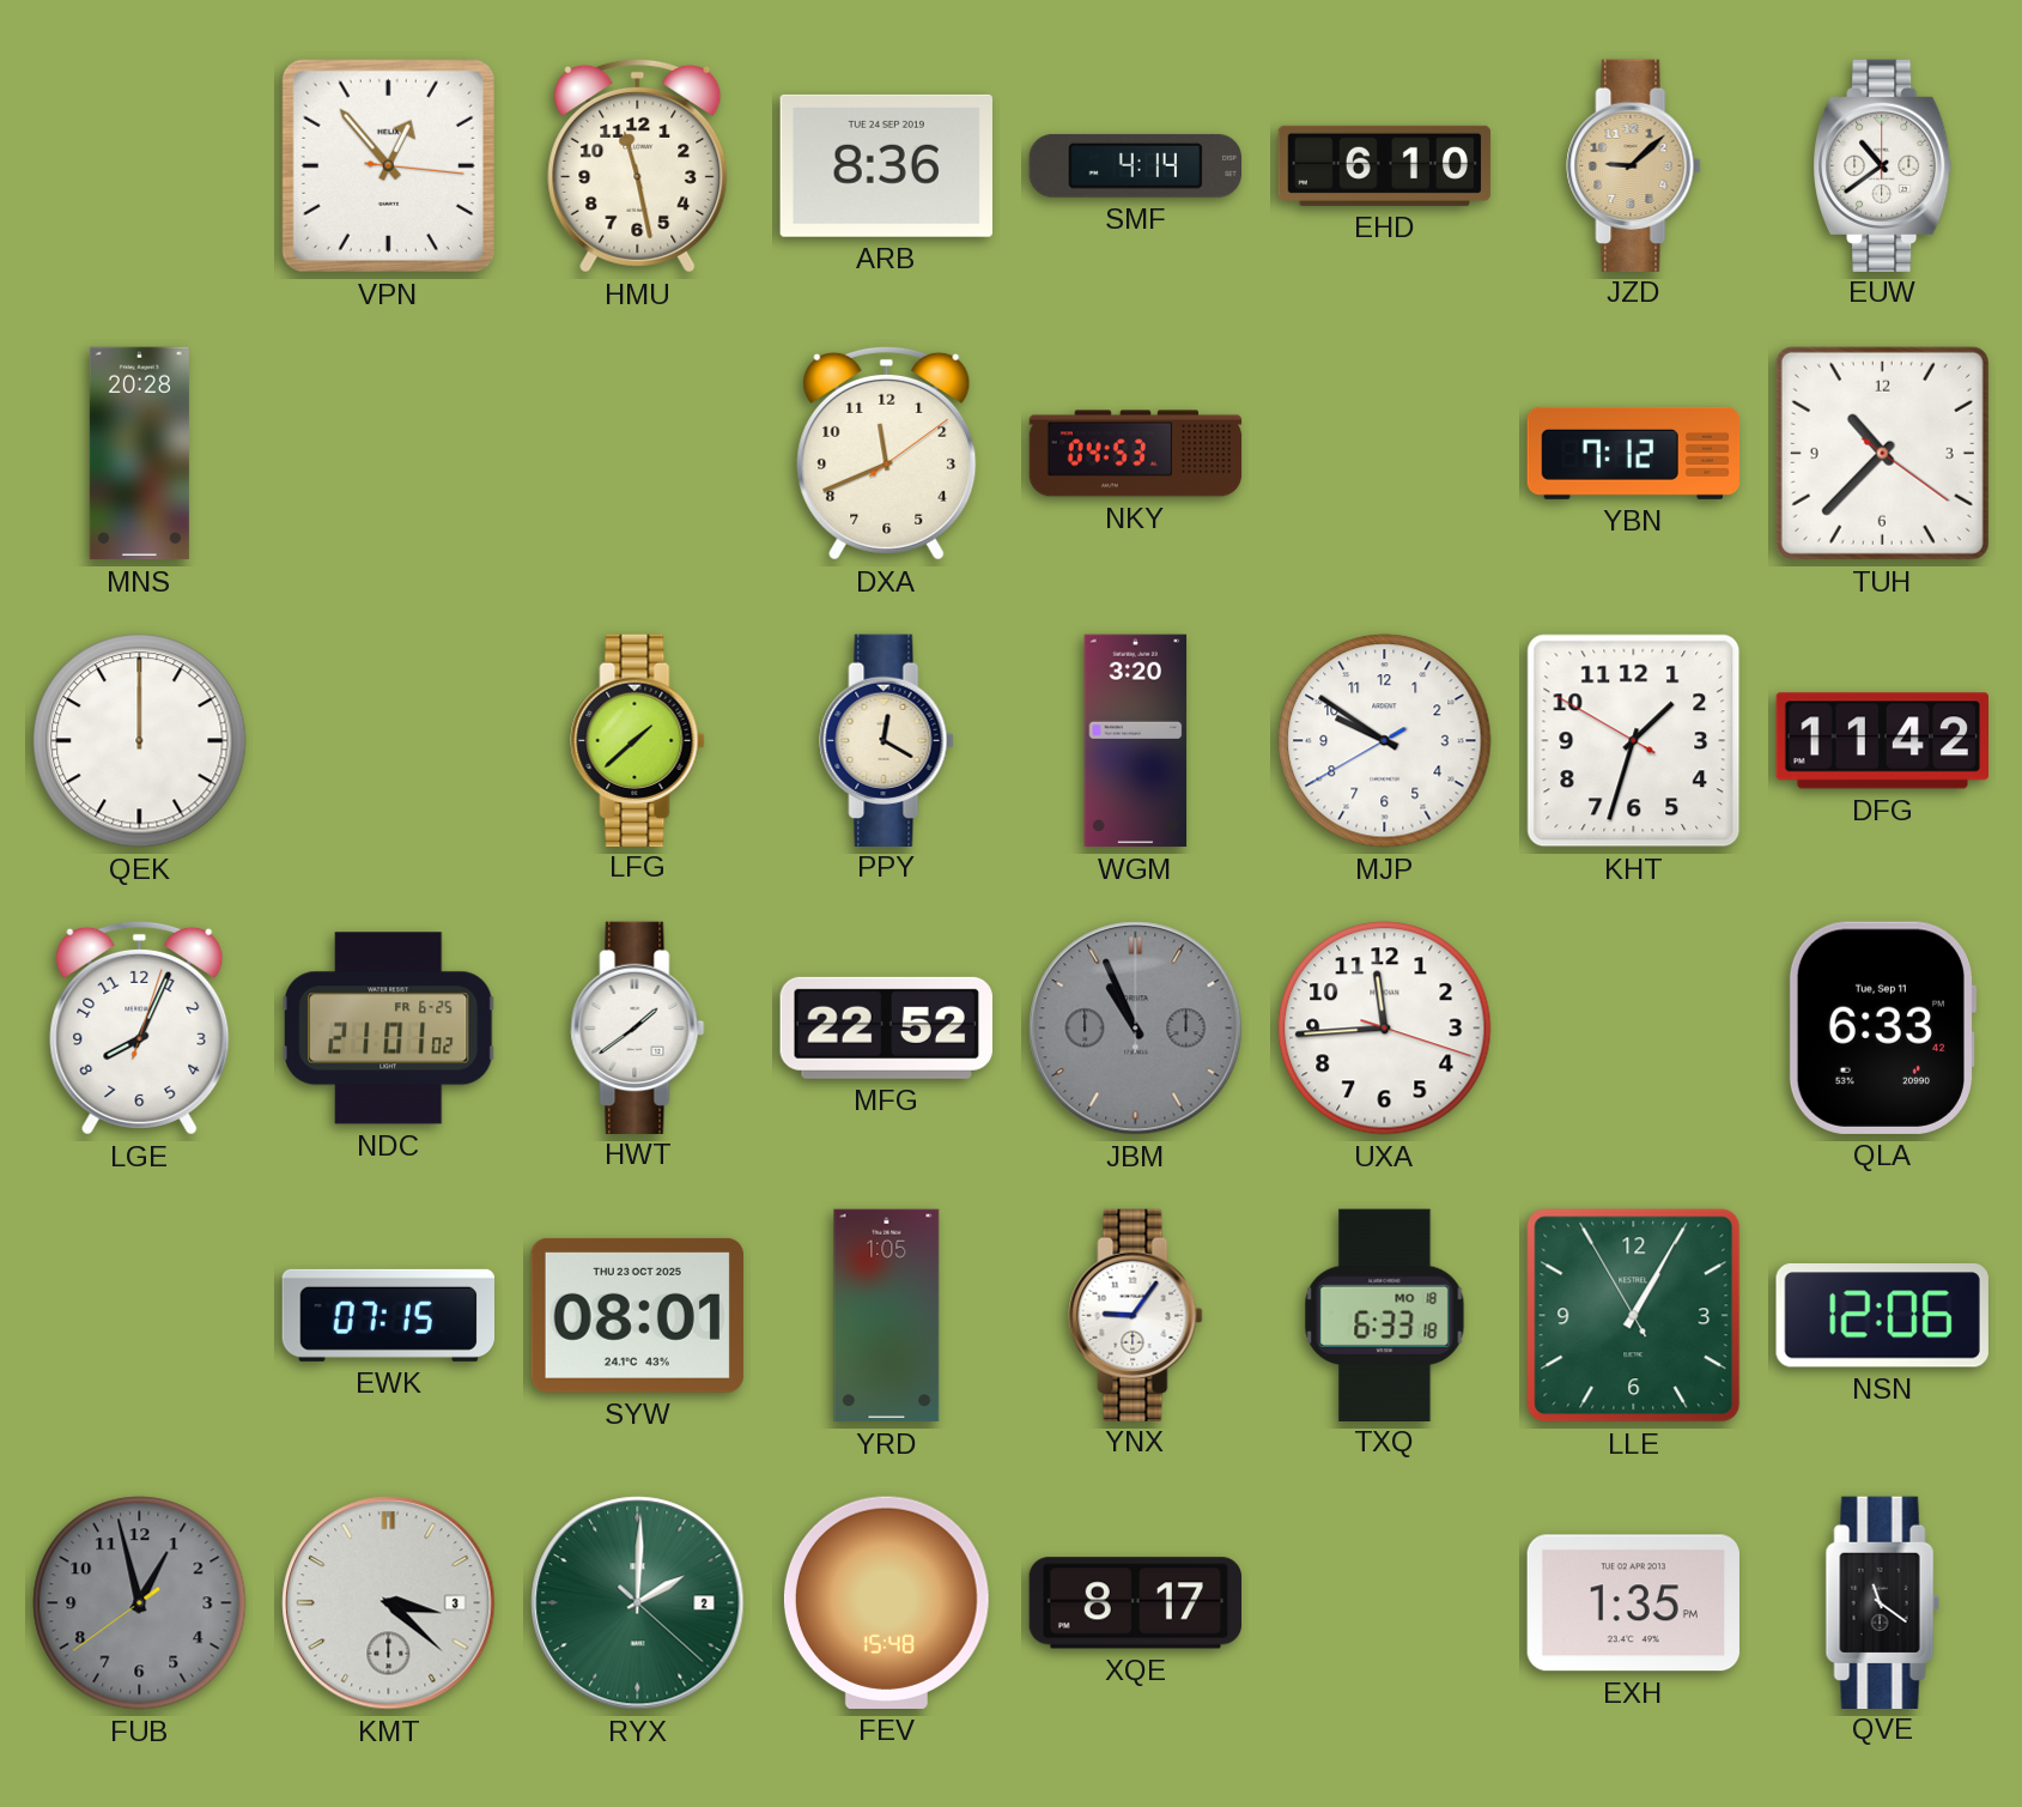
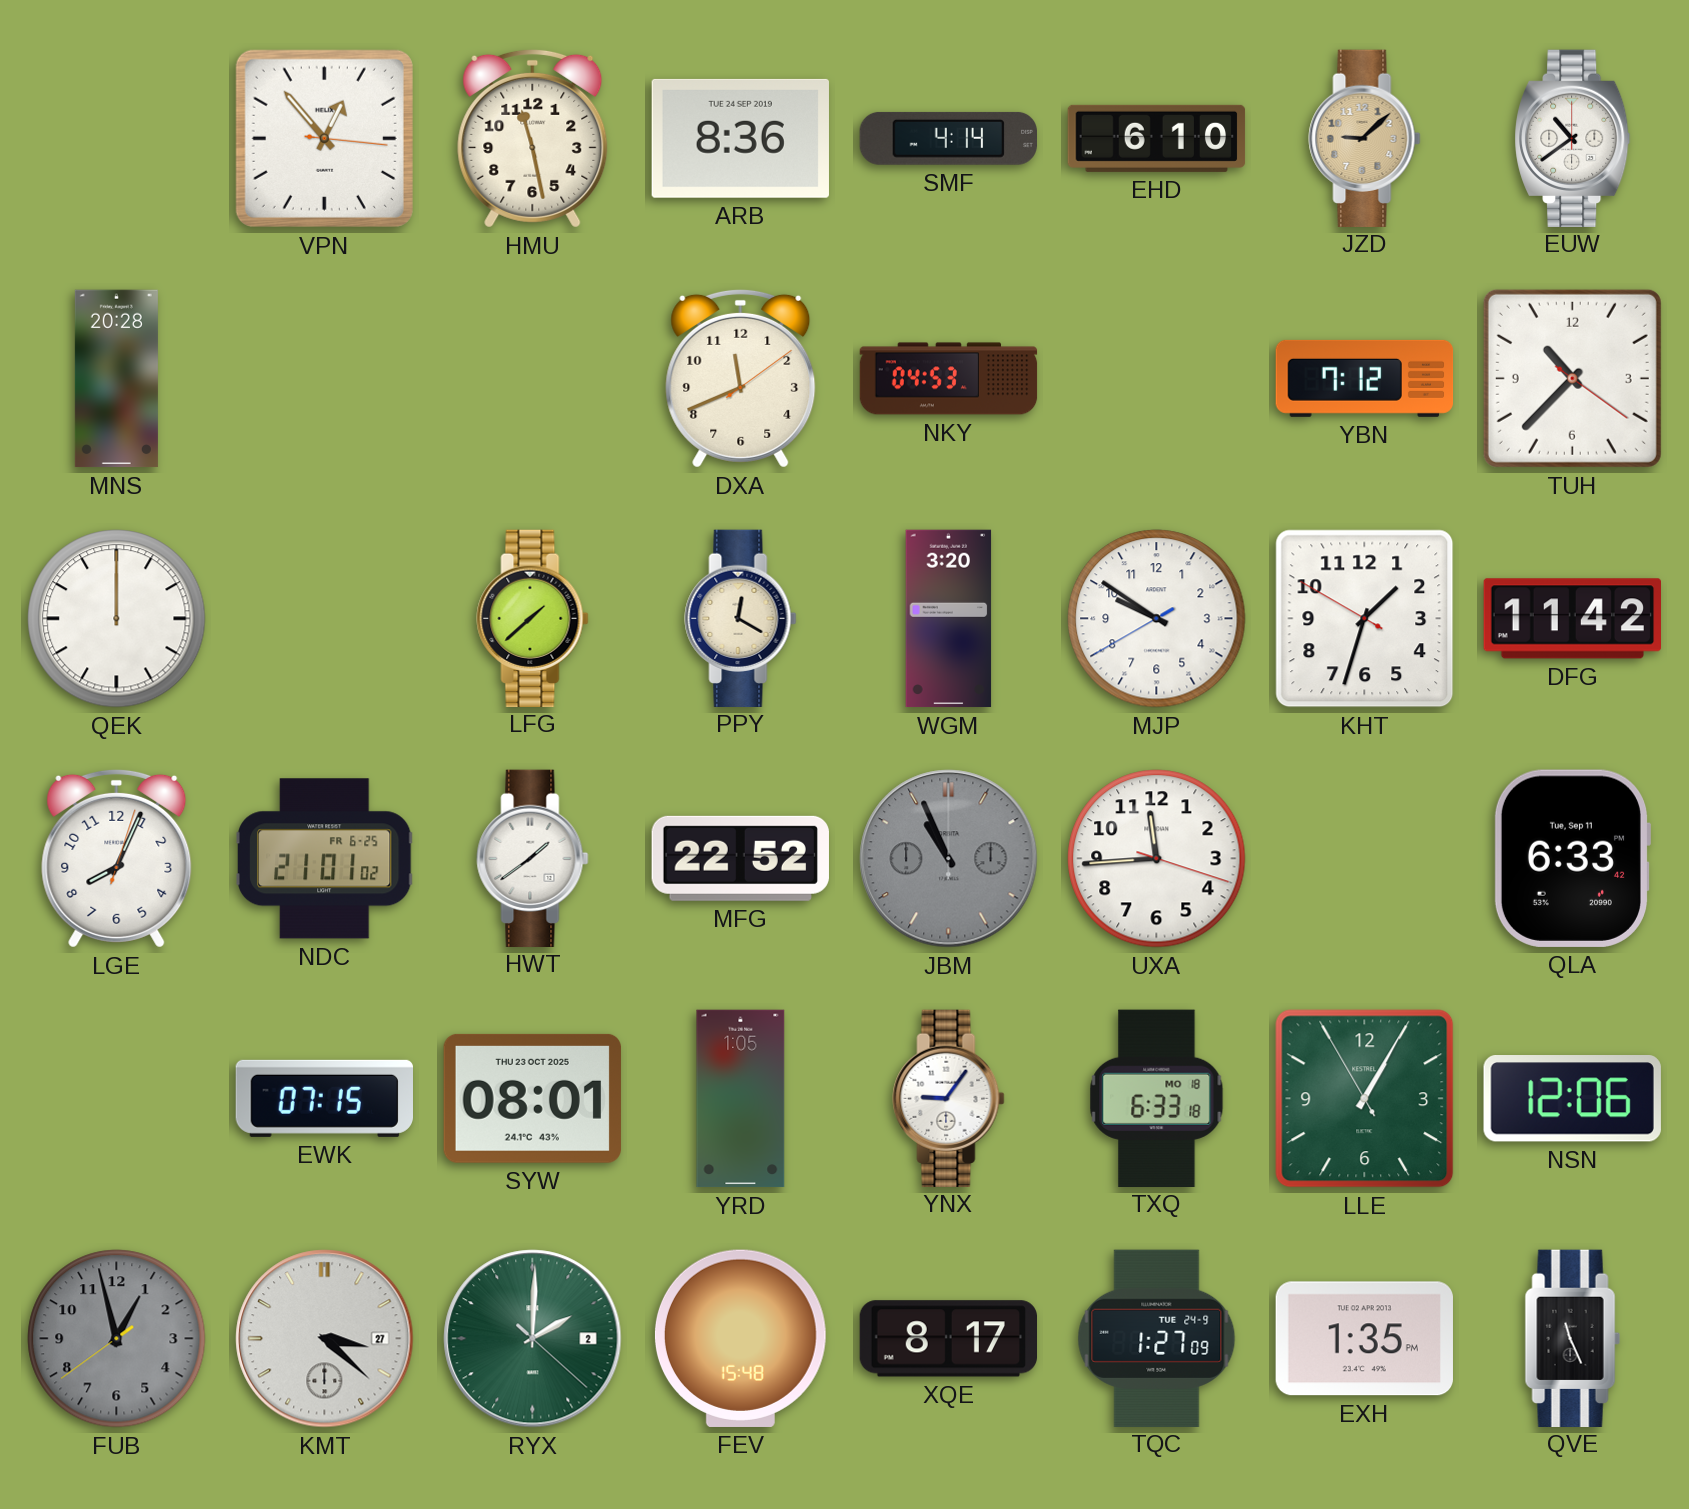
KMT date: 3 -> 27 (325, 1339)
TQC: none -> 1:27 (1157, 1338)
QVE: 11:21 -> 11:26 (1572, 1338)
